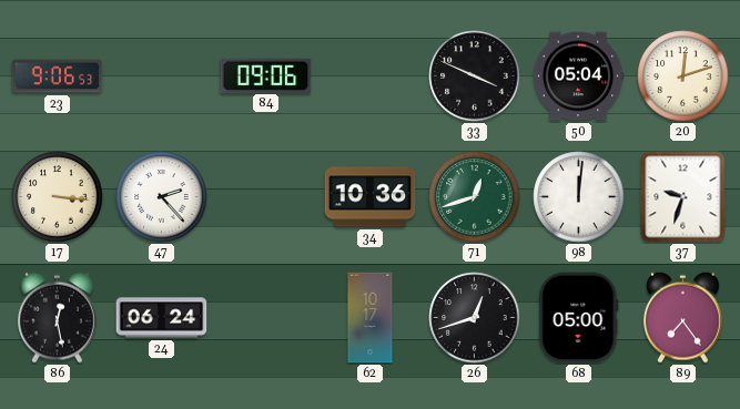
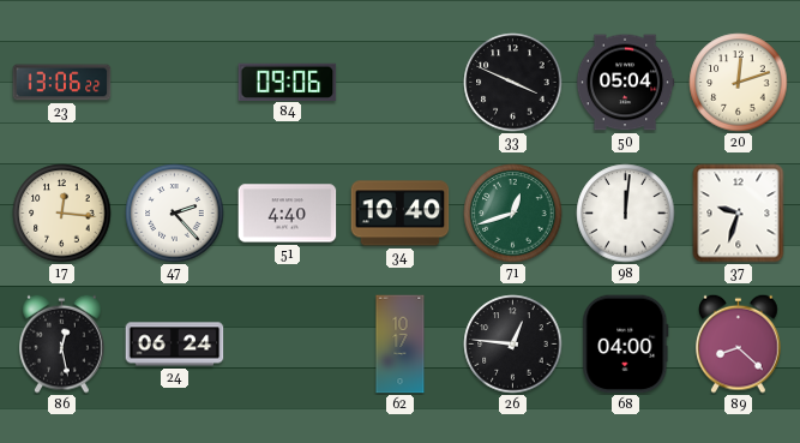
23: 9:06 -> 13:06 (62, 83)
17: 3:16 -> 12:16 (62, 214)
51: none -> 4:40 (288, 214)
34: 10:36 -> 10:40 (401, 214)
26: 12:42 -> 12:46 (513, 345)
68: 05:00 -> 04:00 (626, 345)
89: 7:24 -> 8:22 (739, 343)
